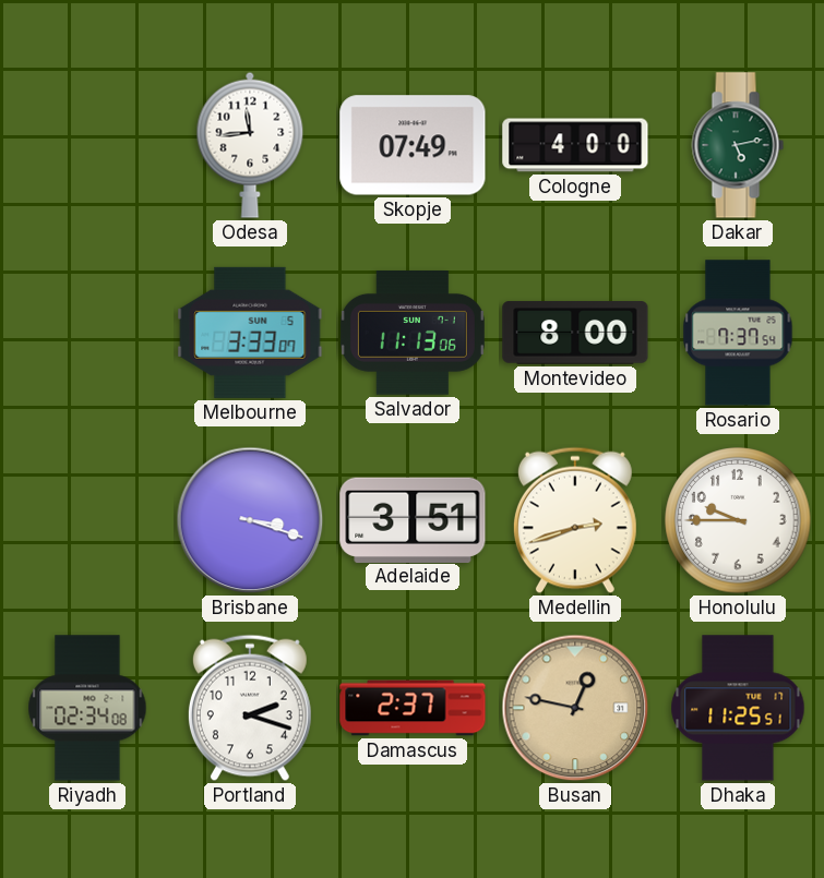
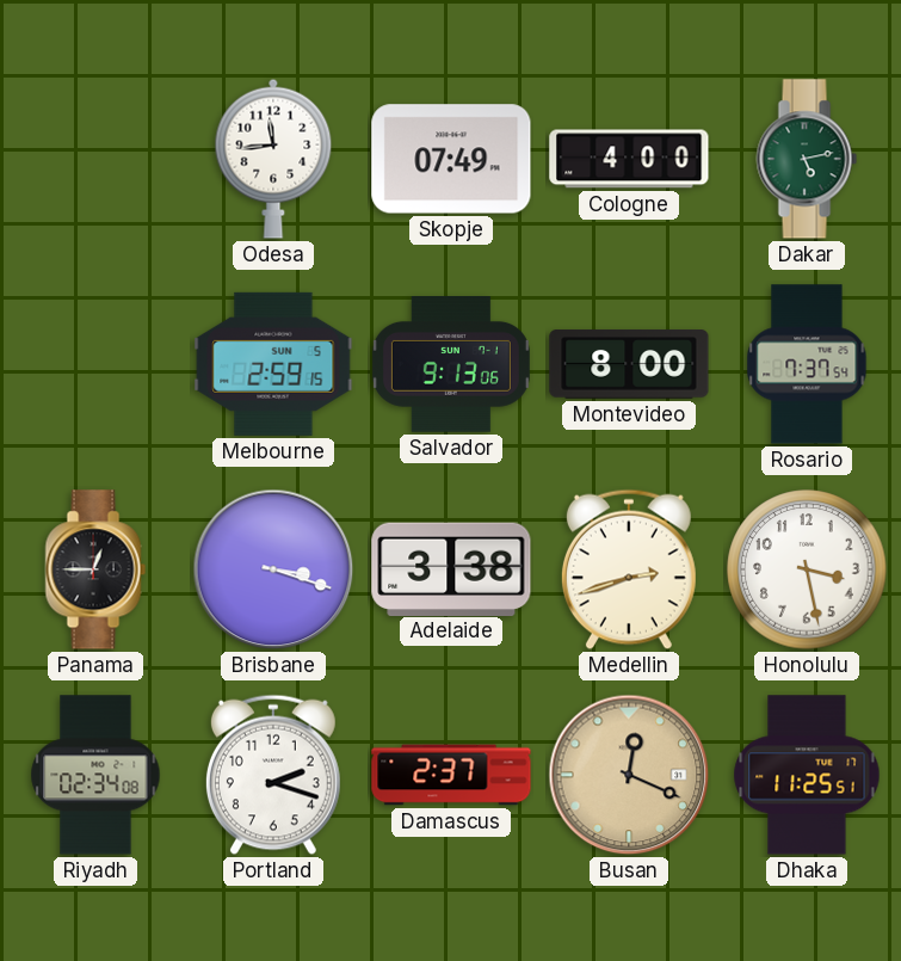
Melbourne: 3:33 -> 2:59 (273, 364)
Salvador: 11:13 -> 9:13 (451, 365)
Panama: none -> 12:45 (95, 569)
Adelaide: 3:51 -> 3:38 (451, 568)
Honolulu: 9:45 -> 3:28 (807, 569)
Busan: 12:47 -> 12:19 (629, 775)
